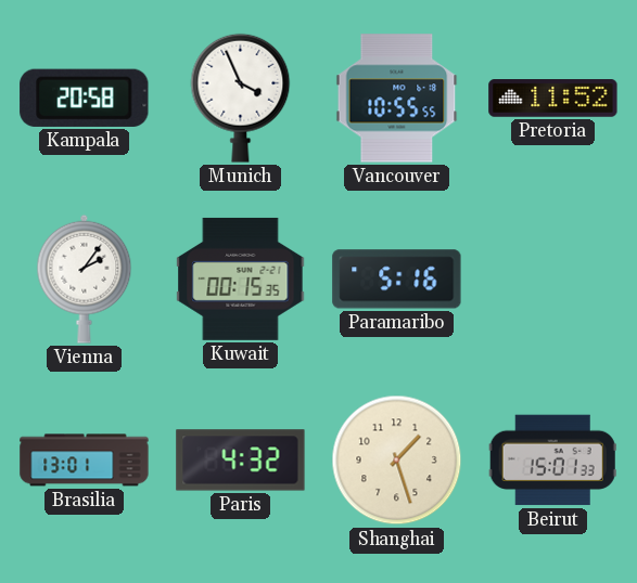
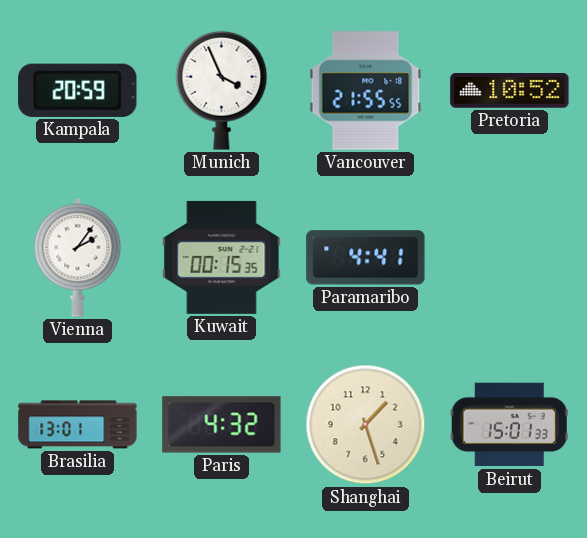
Kampala: 20:58 -> 20:59 (78, 90)
Vancouver: 10:55 -> 21:55 (366, 91)
Pretoria: 11:52 -> 10:52 (510, 91)
Paramaribo: 5:16 -> 4:41 (366, 258)
